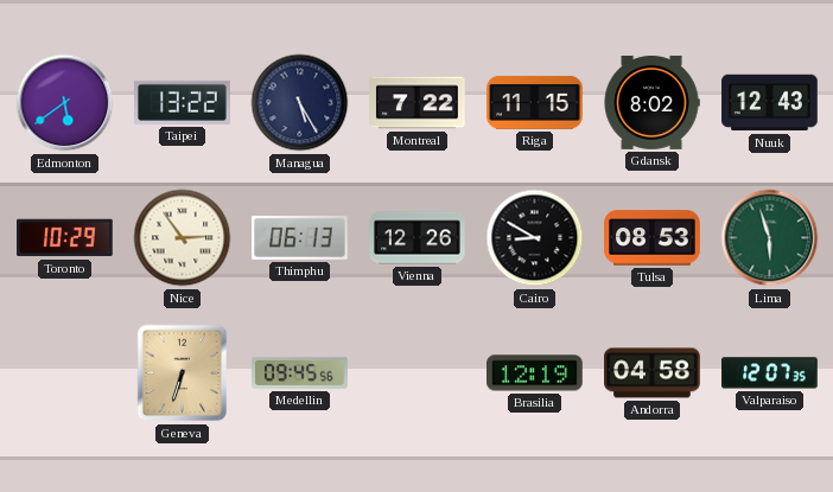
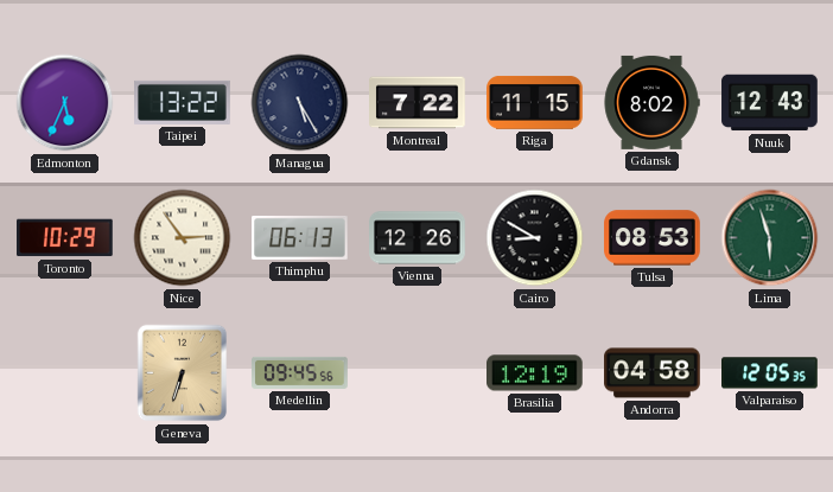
Edmonton: 5:39 -> 5:34 (65, 103)
Valparaiso: 12:07 -> 12:05 (770, 373)
